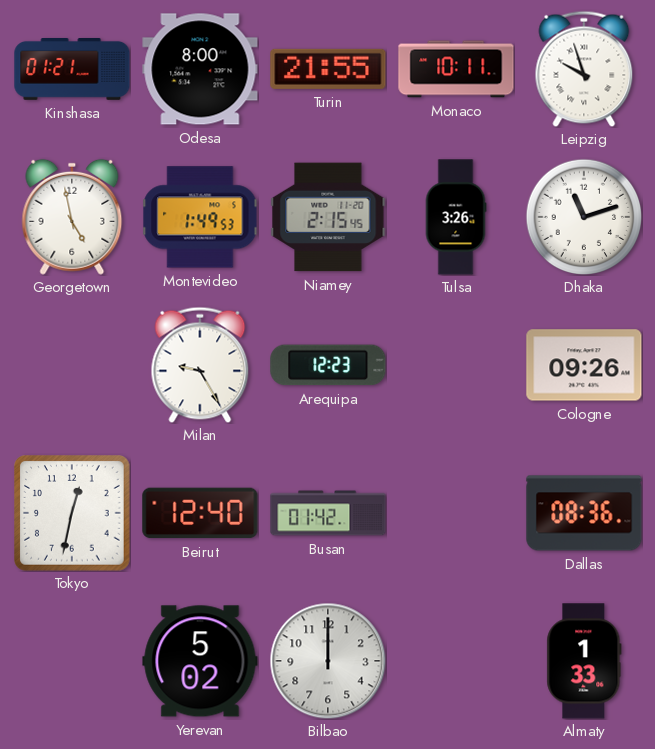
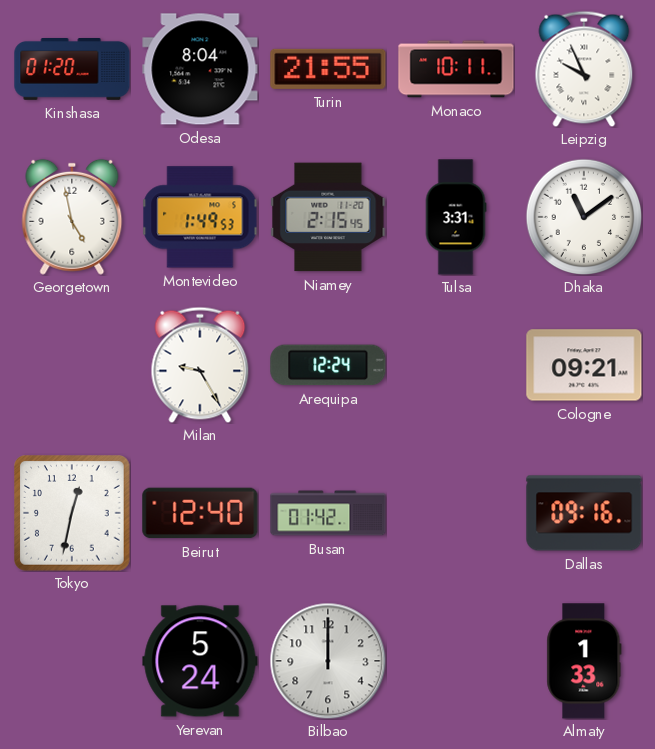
Kinshasa: 01:21 -> 01:20 (72, 70)
Odesa: 8:00 -> 8:04 (200, 69)
Leipzig: 9:57 -> 9:56 (584, 69)
Tulsa: 3:26 -> 3:31 (456, 217)
Dhaka: 11:12 -> 11:09 (584, 217)
Arequipa: 12:23 -> 12:24 (328, 365)
Cologne: 09:26 -> 09:21 (584, 365)
Dallas: 08:36 -> 09:16 (584, 513)
Yerevan: 5:02 -> 5:24 (200, 661)
